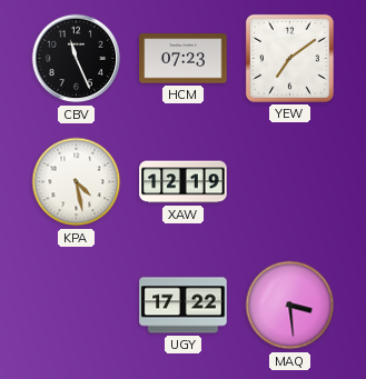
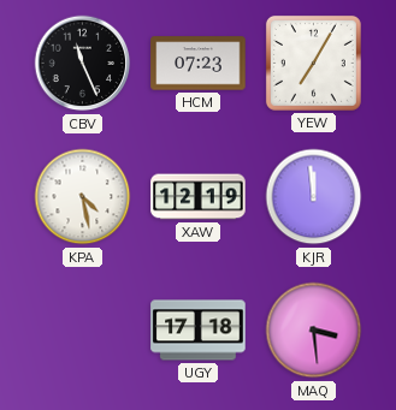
YEW: 7:09 -> 7:05 (313, 63)
KJR: none -> 11:59 (314, 197)
UGY: 17:22 -> 17:18 (199, 331)
